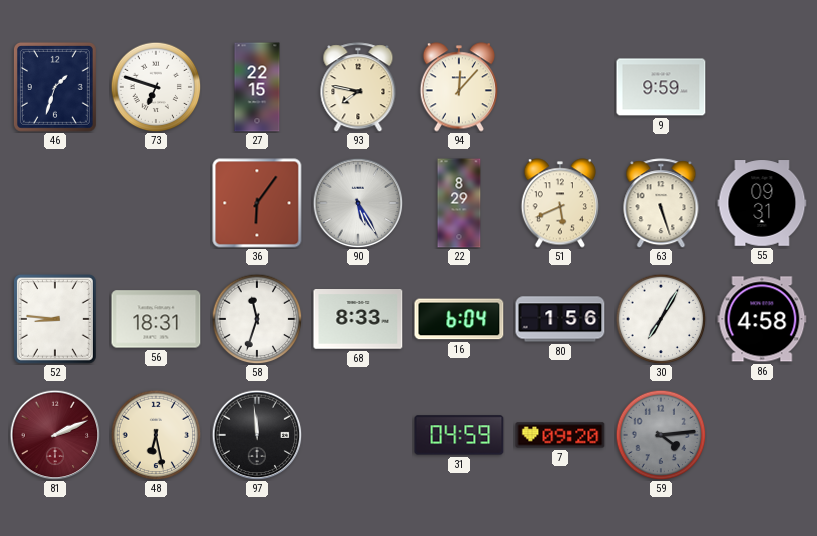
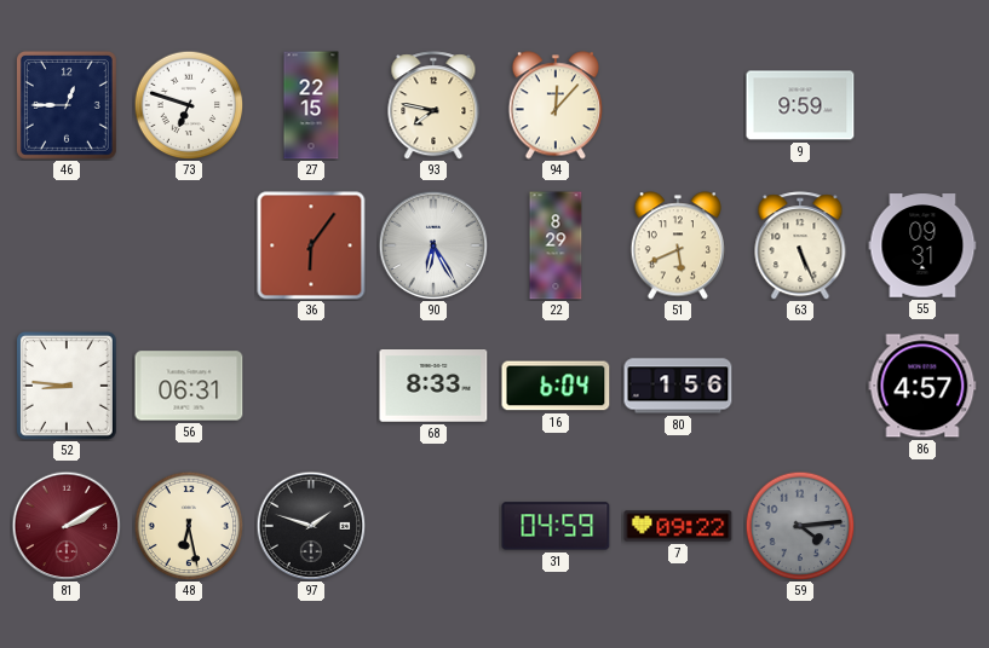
46: 1:33 -> 12:45 (67, 105)
90: 5:25 -> 6:25 (433, 245)
63: 5:27 -> 5:26 (800, 245)
56: 18:31 -> 06:31 (189, 386)
58: 11:33 -> none (257, 319)
30: 7:05 -> none (661, 319)
86: 4:58 -> 4:57 (922, 386)
81: 2:11 -> 2:10 (67, 526)
97: 11:59 -> 1:48 (311, 526)
7: 09:20 -> 09:22 (678, 526)
